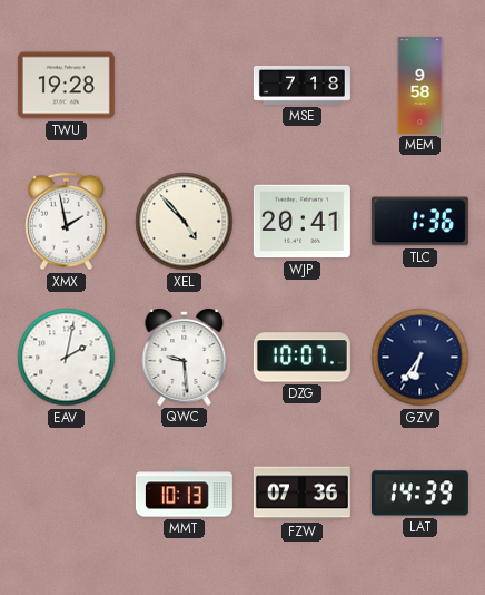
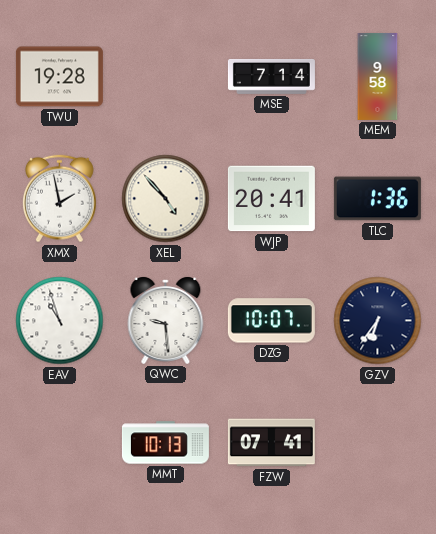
MSE: 7:18 -> 7:14 (271, 76)
EAV: 2:02 -> 10:57 (60, 321)
FZW: 07:36 -> 07:41 (271, 443)
LAT: 14:39 -> none (419, 494)
